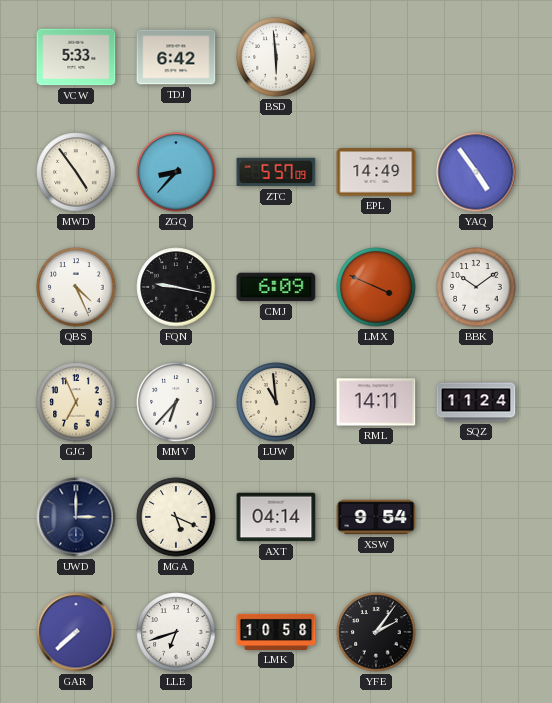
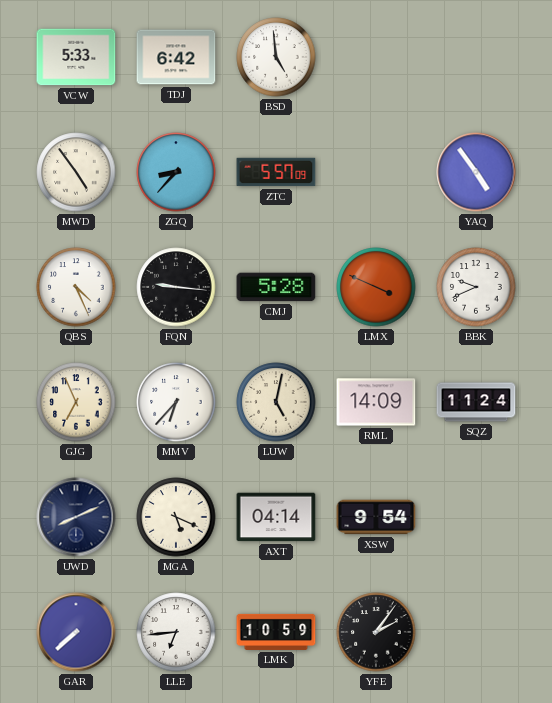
BSD: 5:59 -> 4:59 (276, 57)
EPL: 14:49 -> none (376, 172)
FQN: 9:17 -> 9:16 (176, 287)
CMJ: 6:09 -> 5:28 (276, 287)
BBK: 10:09 -> 9:41 (476, 287)
LUW: 10:59 -> 5:02 (276, 402)
RML: 14:11 -> 14:09 (376, 402)
UWD: 3:00 -> 8:11 (76, 517)
LLE: 6:42 -> 6:44 (176, 632)
LMK: 10:58 -> 10:59 (276, 632)
